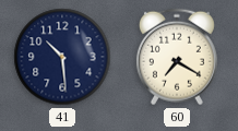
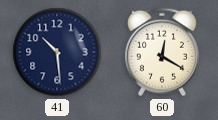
60: 7:20 -> 12:20 (162, 52)
